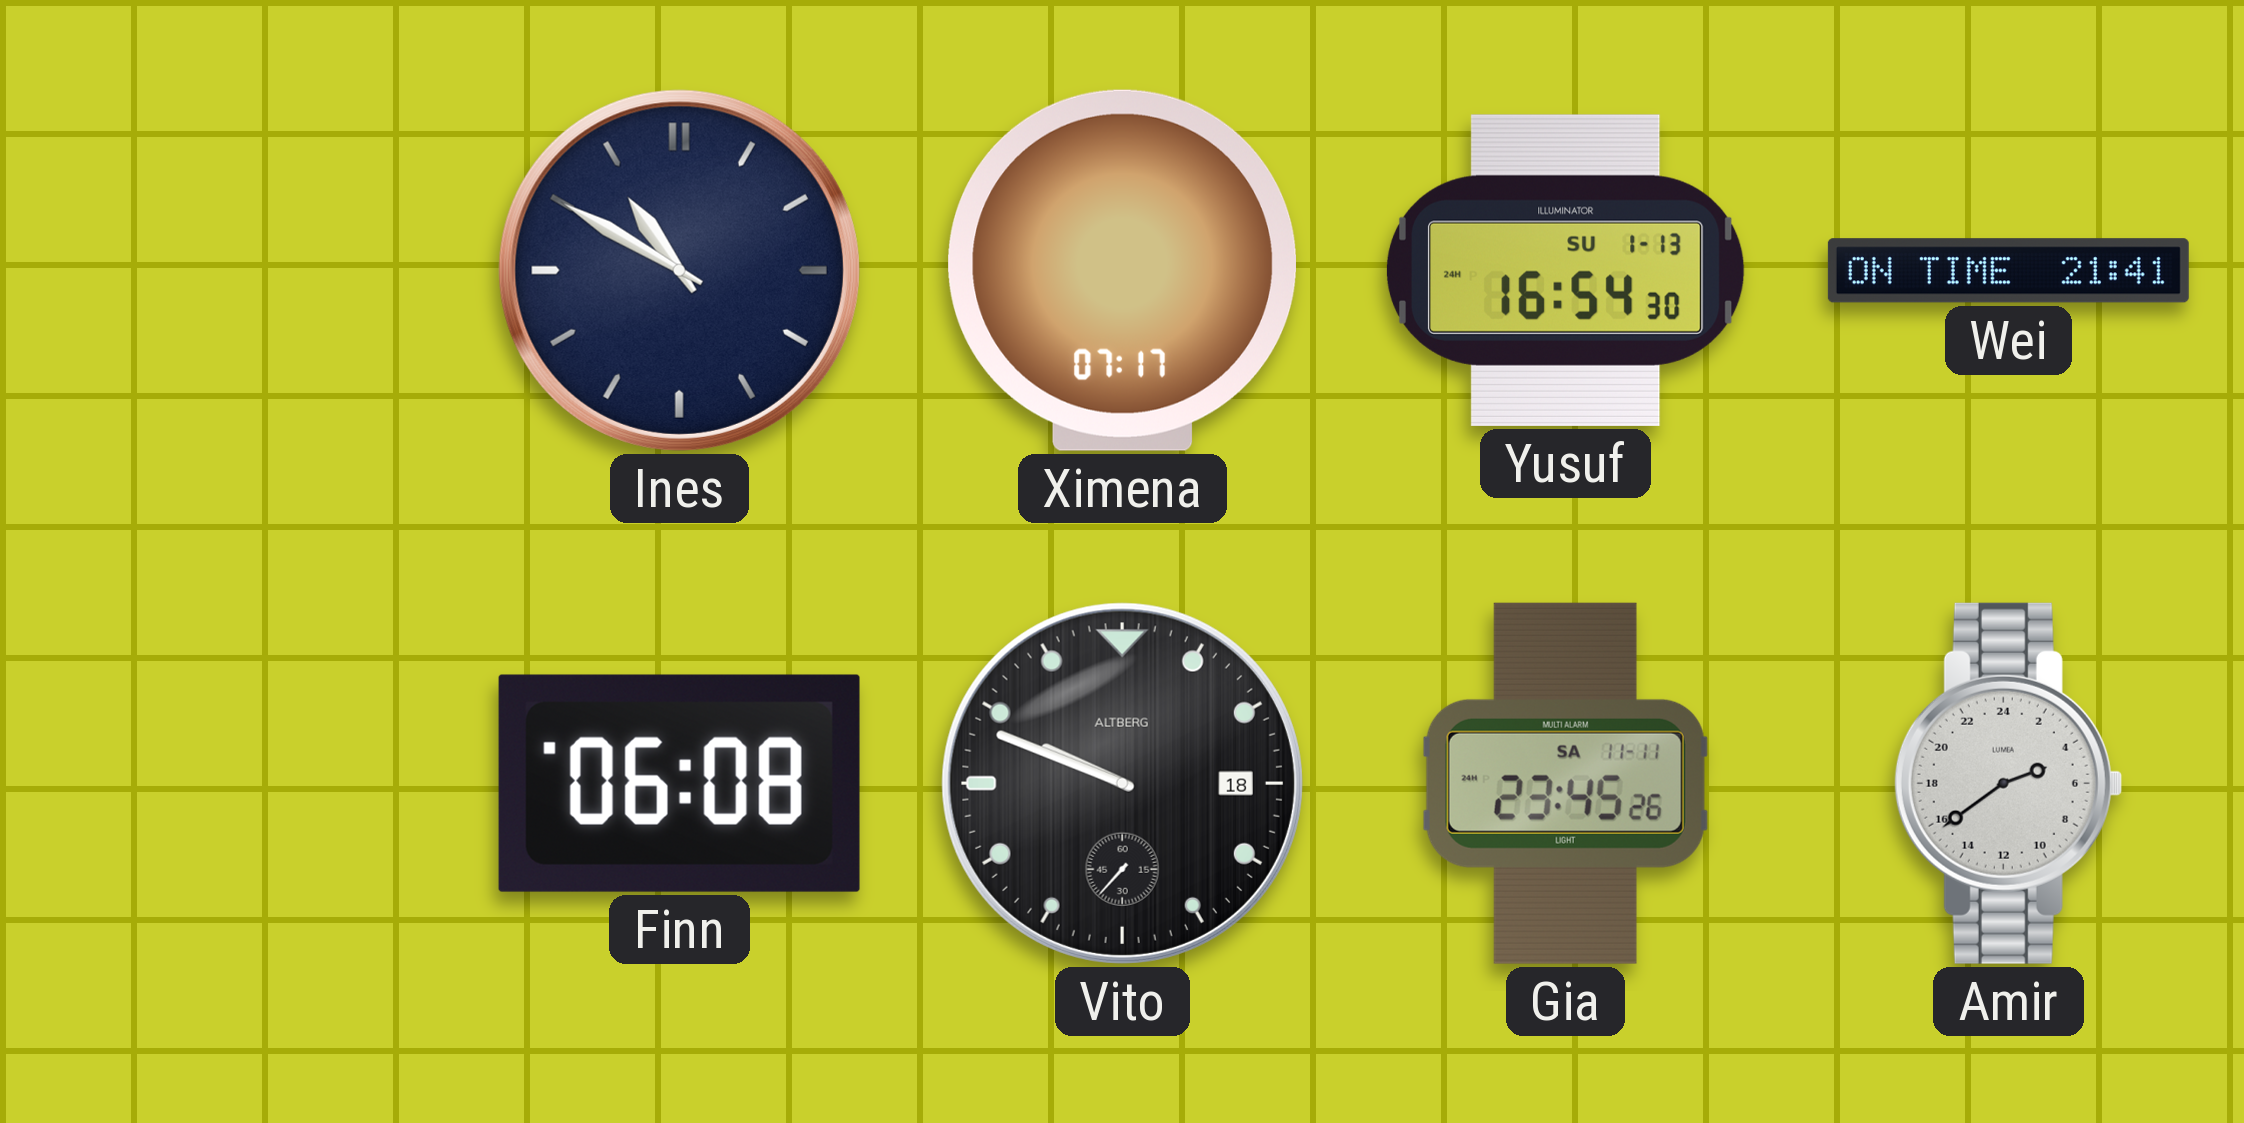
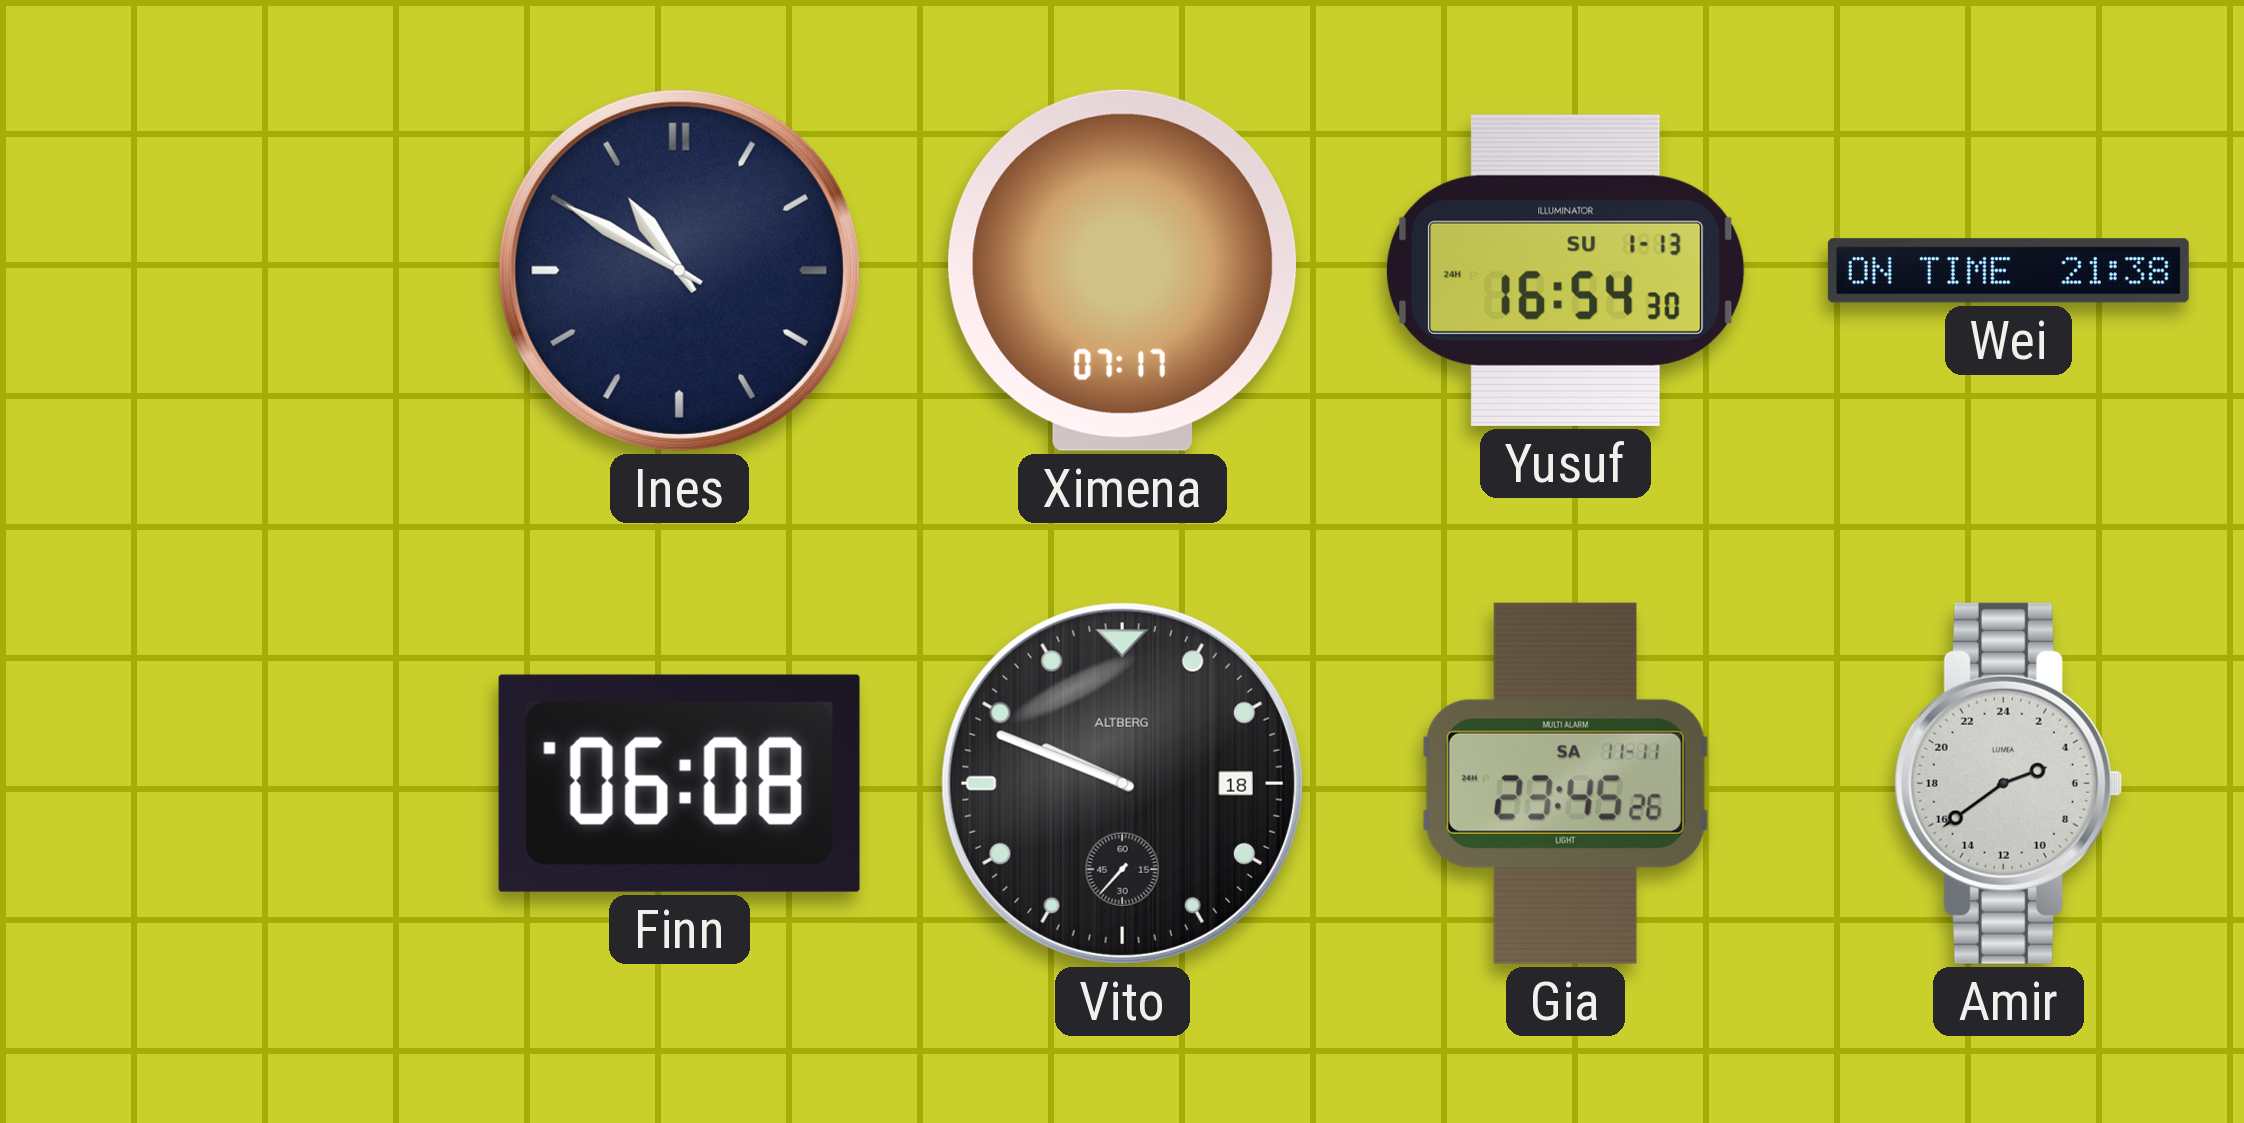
Wei: 21:41 -> 21:38 (2008, 271)
